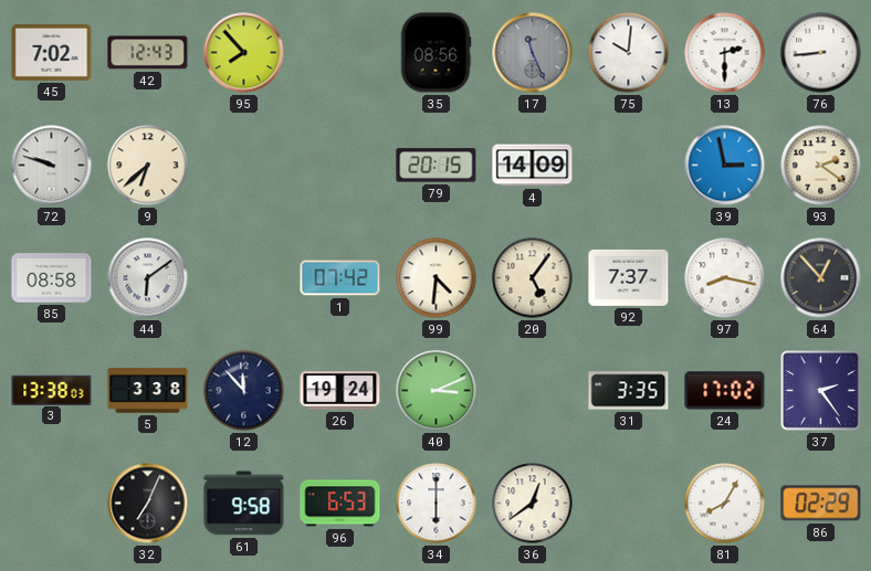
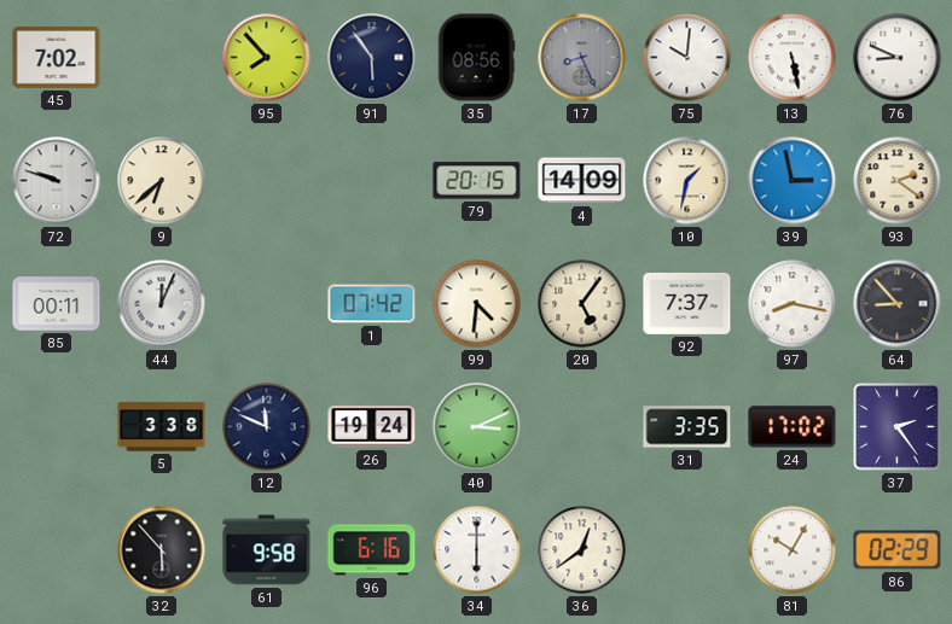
42: 12:43 -> none (148, 53)
91: none -> 5:54 (372, 58)
17: 11:26 -> 8:26 (582, 58)
13: 2:30 -> 5:28 (793, 58)
76: 8:44 -> 8:49 (898, 58)
10: none -> 1:32 (687, 181)
85: 08:58 -> 00:11 (57, 304)
44: 6:09 -> 12:04 (162, 304)
64: 12:53 -> 8:53 (898, 304)
3: 13:38 -> none (52, 390)
12: 11:53 -> 11:49 (267, 427)
32: 7:04 -> 5:53 (162, 550)
96: 6:53 -> 6:16 (372, 550)
81: 8:05 -> 10:05 (793, 550)
